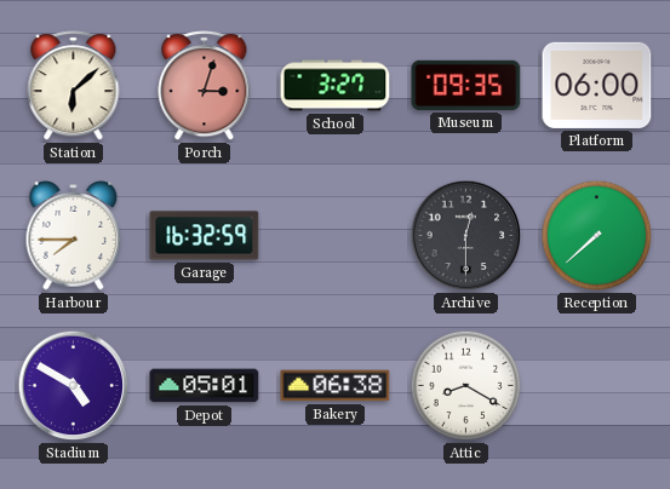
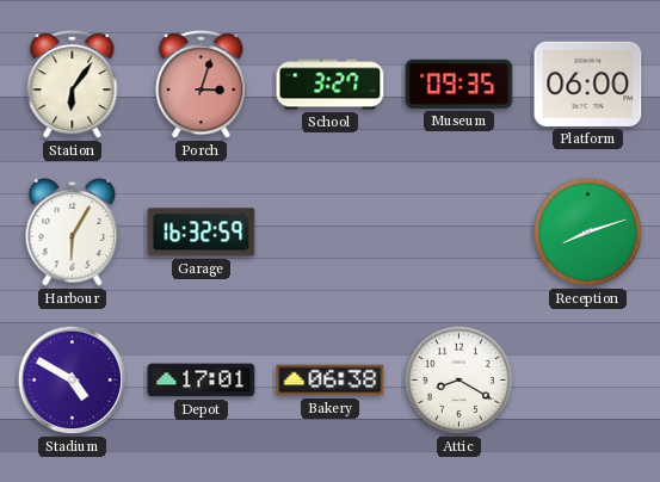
Station: 6:08 -> 6:06 (73, 85)
Harbour: 7:45 -> 6:05 (73, 233)
Archive: 12:30 -> none (466, 236)
Reception: 7:38 -> 8:12 (588, 233)
Depot: 05:01 -> 17:01 (202, 381)
